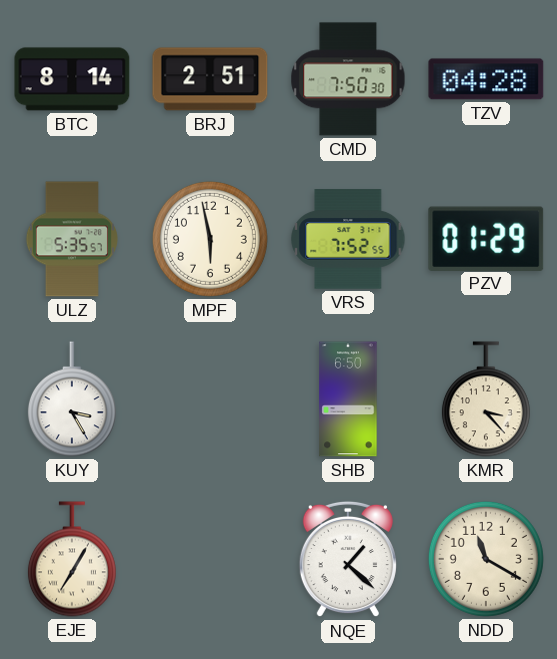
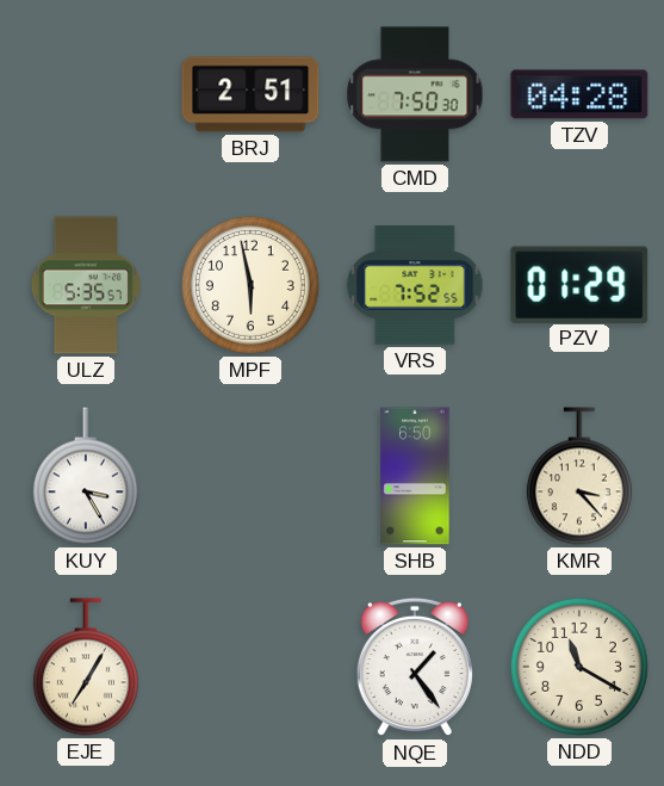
BTC: 8:14 -> none (72, 79)
NQE: 1:22 -> 1:24 (415, 667)
